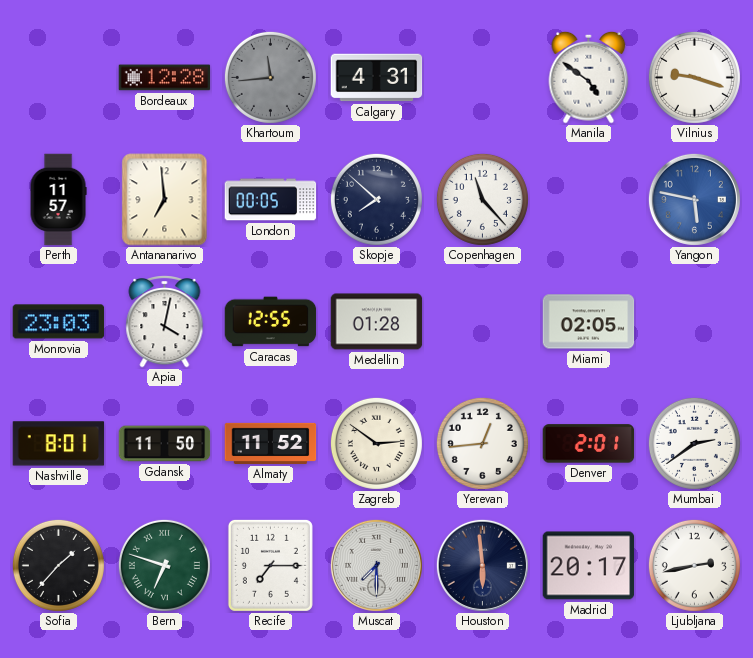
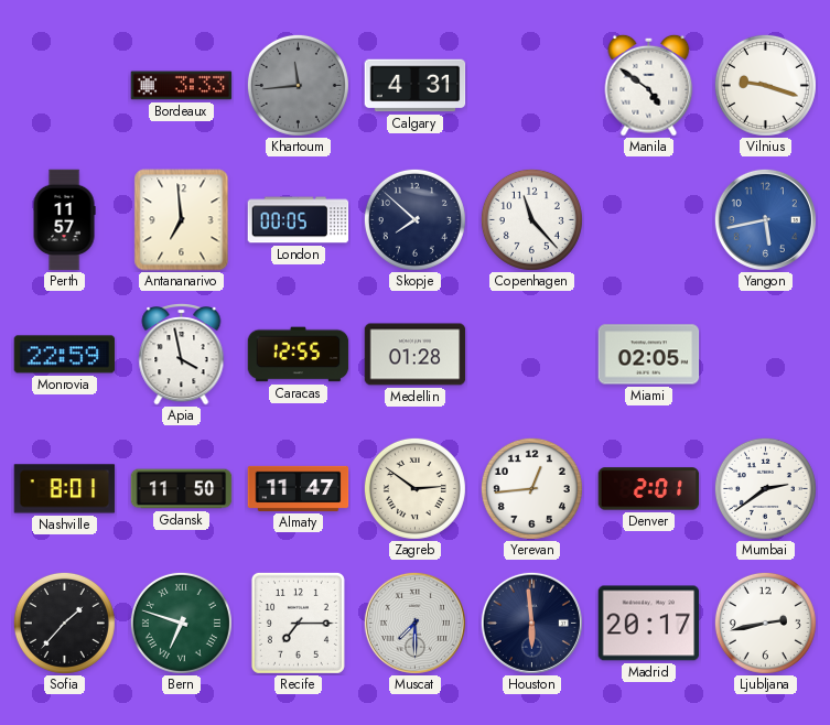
Bordeaux: 12:28 -> 3:33 (182, 86)
Yangon: 5:47 -> 5:43 (765, 219)
Monrovia: 23:03 -> 22:59 (65, 355)
Apia: 4:02 -> 3:58 (182, 355)
Almaty: 11:52 -> 11:47 (299, 488)
